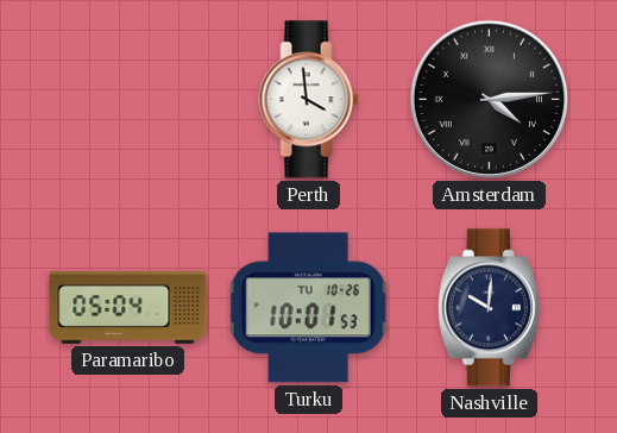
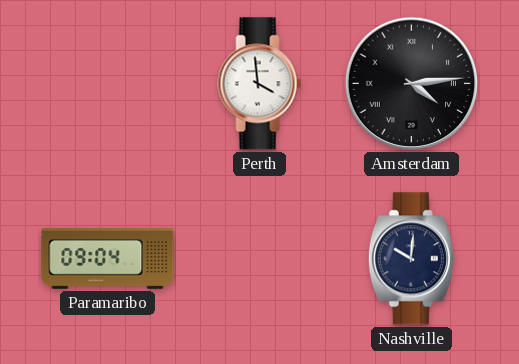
Paramaribo: 05:04 -> 09:04 (108, 259)
Turku: 10:01 -> none (308, 308)
